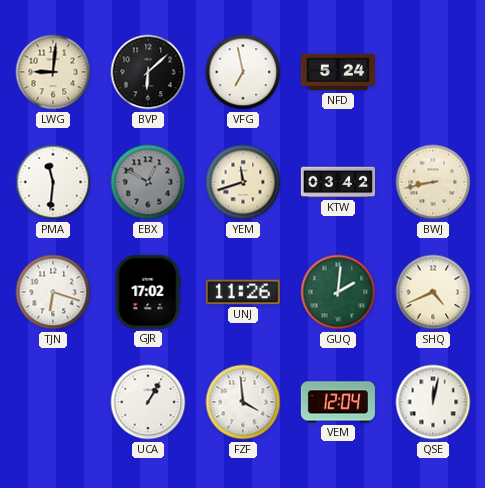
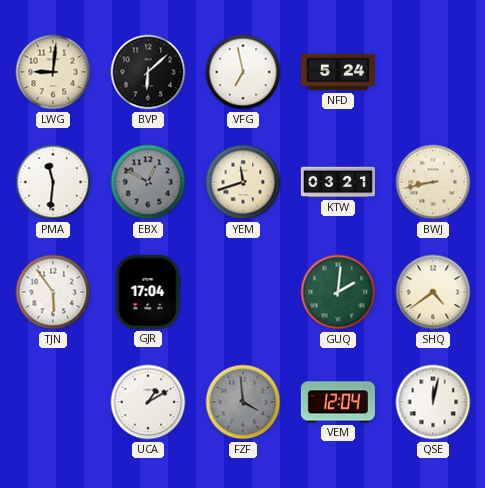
KTW: 03:42 -> 03:21 (338, 182)
TJN: 6:18 -> 5:54 (53, 292)
GJR: 17:02 -> 17:04 (148, 292)
UNJ: 11:26 -> none (243, 292)
SHQ: 4:41 -> 4:39 (433, 292)
UCA: 1:05 -> 1:10 (148, 402)
FZF dial: white -> grey (243, 402)
